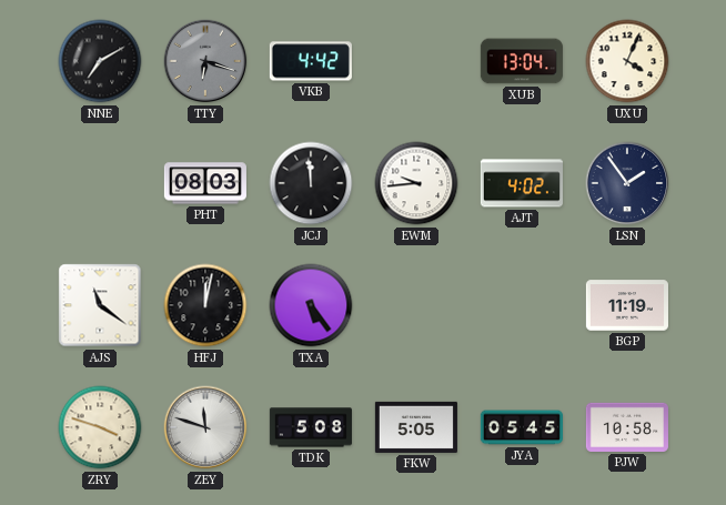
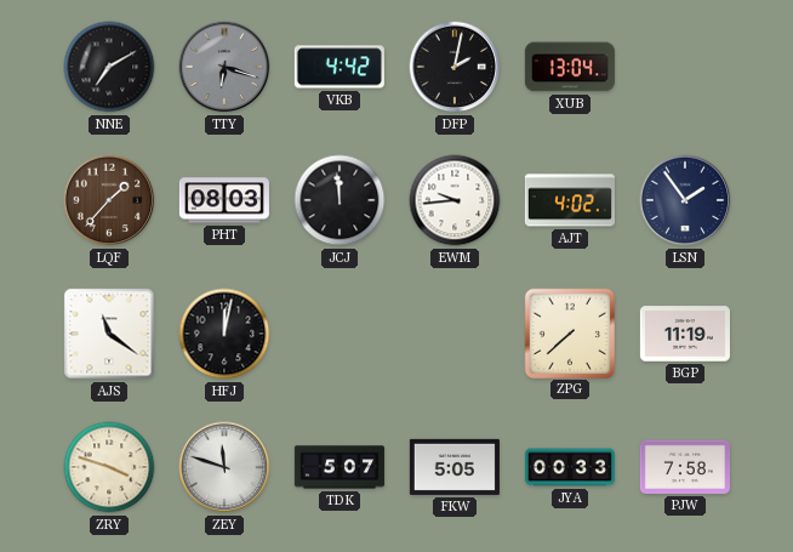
DFP: none -> 2:02 (455, 67)
UXU: 4:04 -> none (627, 61)
LQF: none -> 1:37 (109, 200)
TXA: 5:24 -> none (311, 305)
ZPG: none -> 7:38 (569, 332)
TDK: 5:08 -> 5:07 (340, 467)
JYA: 05:45 -> 00:33 (570, 467)
PJW: 10:58 -> 7:58 (685, 467)
